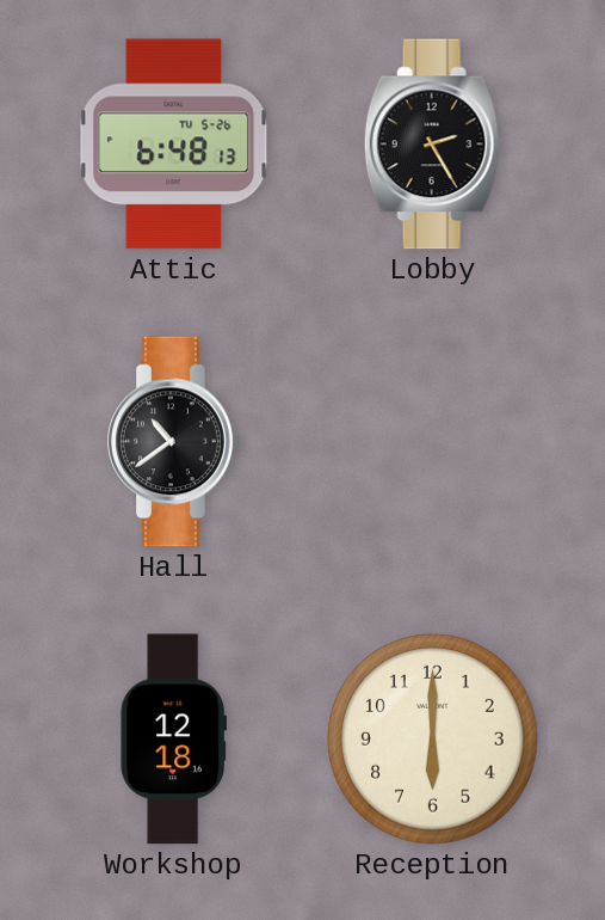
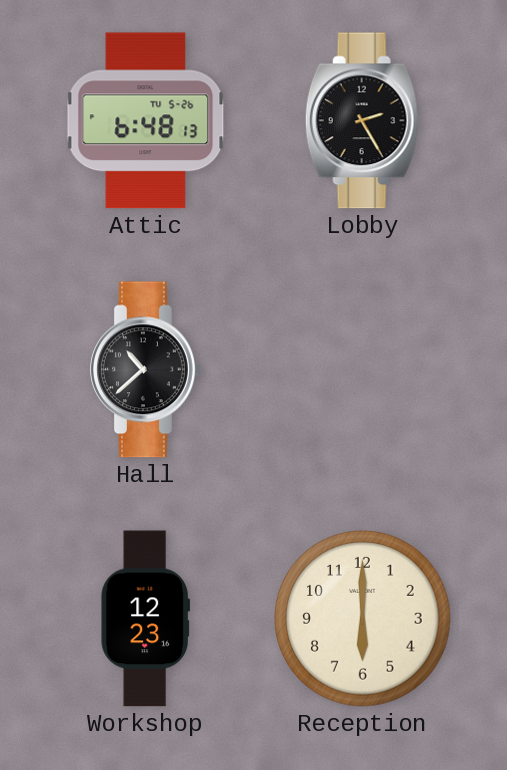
Hall: 10:39 -> 10:38 (146, 370)
Workshop: 12:18 -> 12:23 (145, 619)
